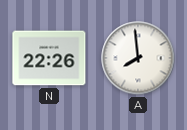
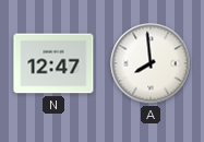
N: 22:26 -> 12:47 (53, 63)
